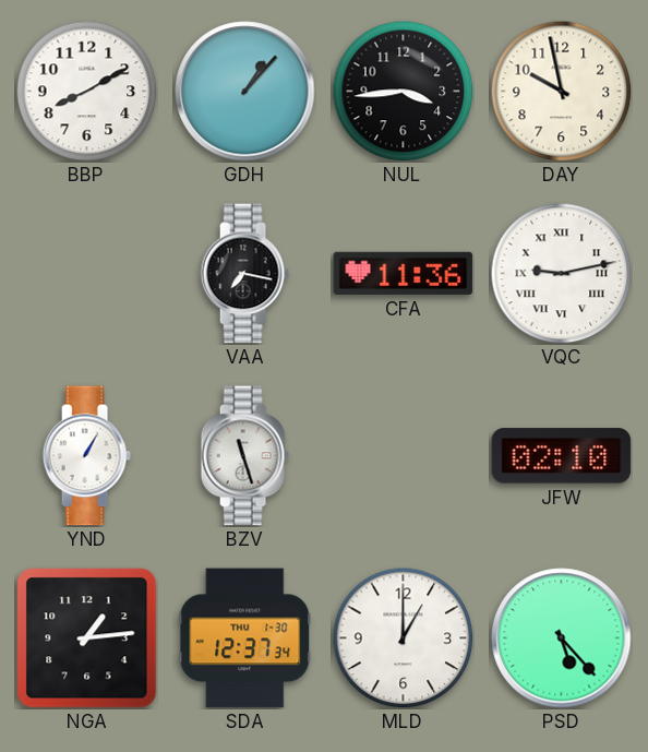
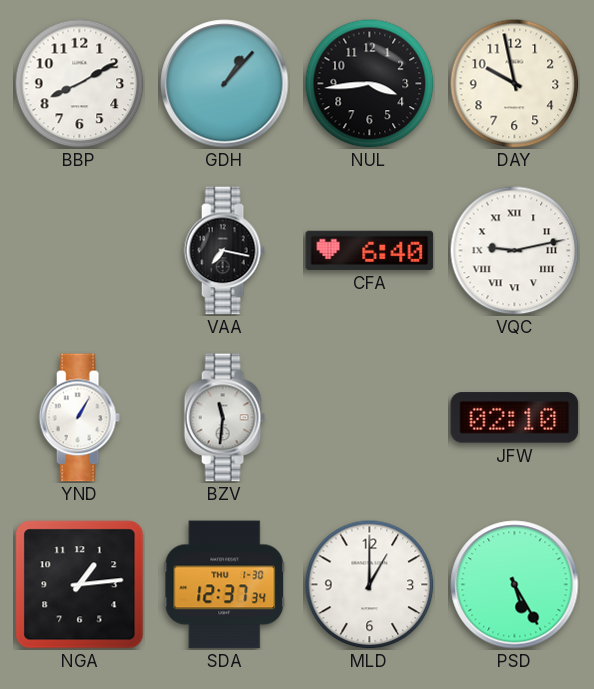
CFA: 11:36 -> 6:40 (370, 250)
BZV: 11:27 -> 11:31 (224, 418)
PSD: 5:23 -> 5:25 (515, 585)
